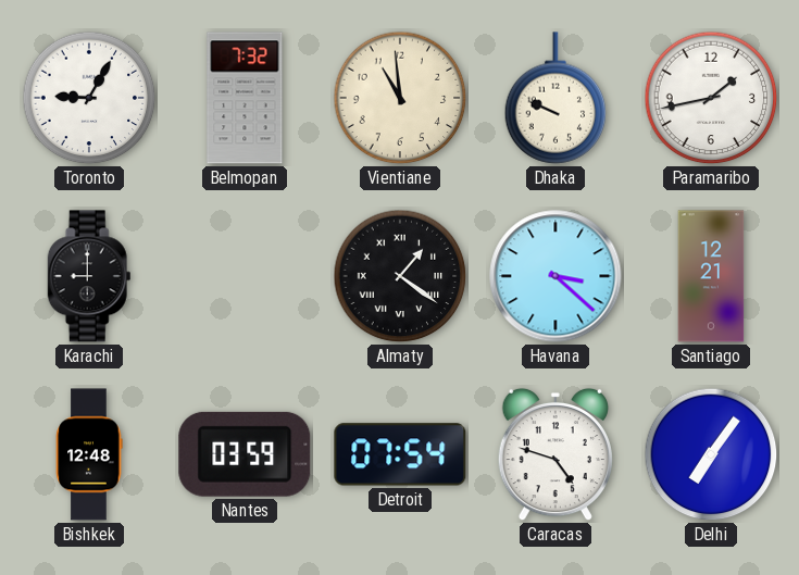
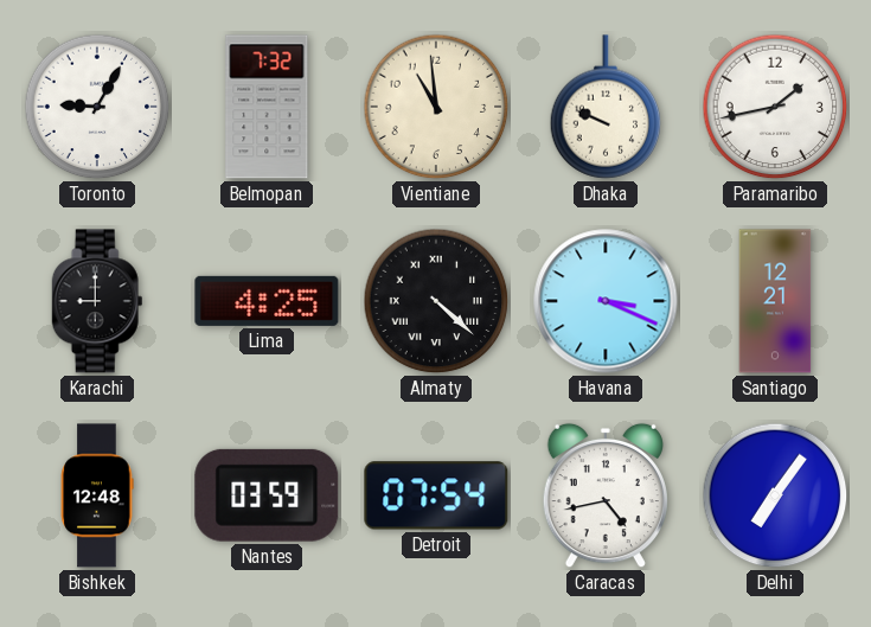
Lima: none -> 4:25 (267, 301)
Almaty: 1:21 -> 4:22 (436, 301)
Havana: 3:22 -> 3:19 (606, 301)
Caracas: 4:48 -> 4:43 (606, 495)
